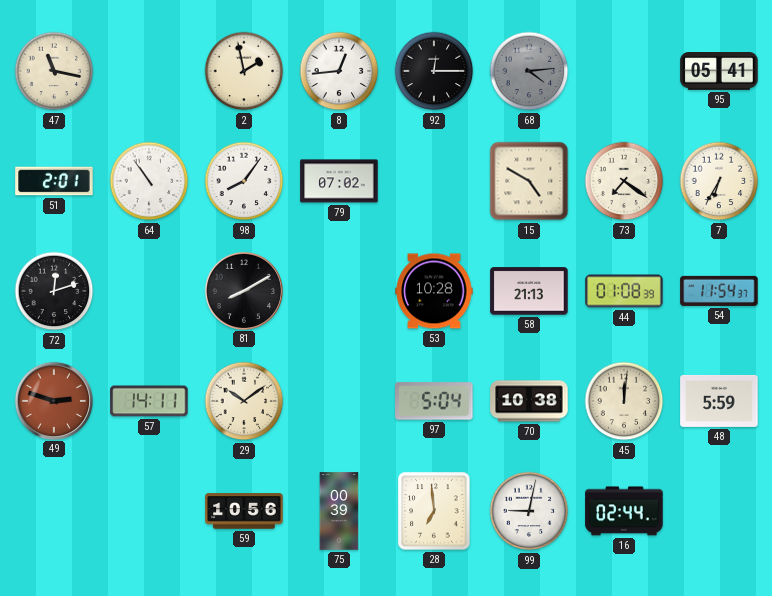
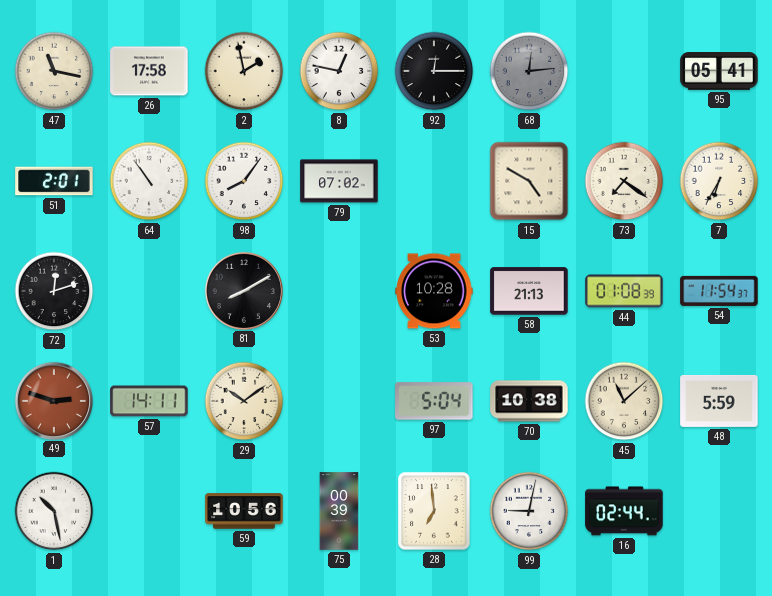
26: none -> 17:58 (149, 71)
8: 12:44 -> 12:47 (339, 71)
68: 4:14 -> 12:14 (529, 71)
45: 12:01 -> 11:08 (624, 401)
1: none -> 10:28 (54, 511)
